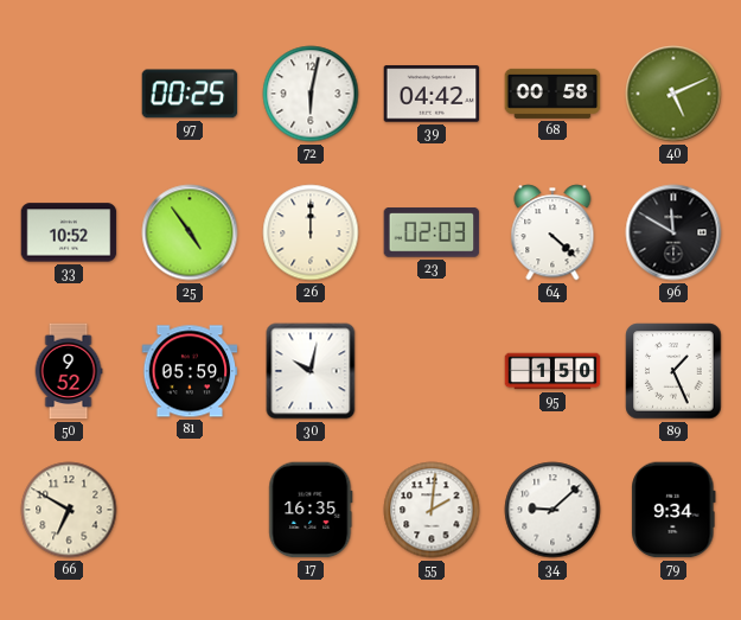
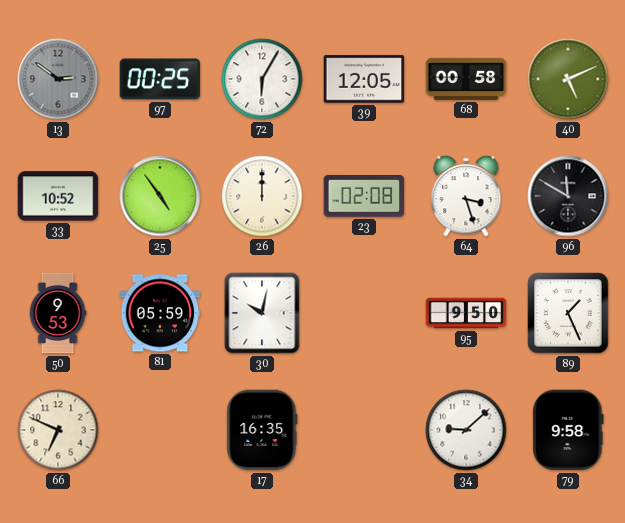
13: none -> 2:51 (58, 79)
72: 6:02 -> 6:05 (262, 79)
39: 04:42 -> 12:05 (364, 79)
23: 02:03 -> 02:08 (364, 197)
64: 4:22 -> 3:27 (466, 196)
50: 9:52 -> 9:53 (58, 313)
95: 1:50 -> 9:50 (466, 313)
66: 6:50 -> 6:49 (58, 430)
55: 2:01 -> none (432, 510)
79: 9:34 -> 9:58 (568, 430)
